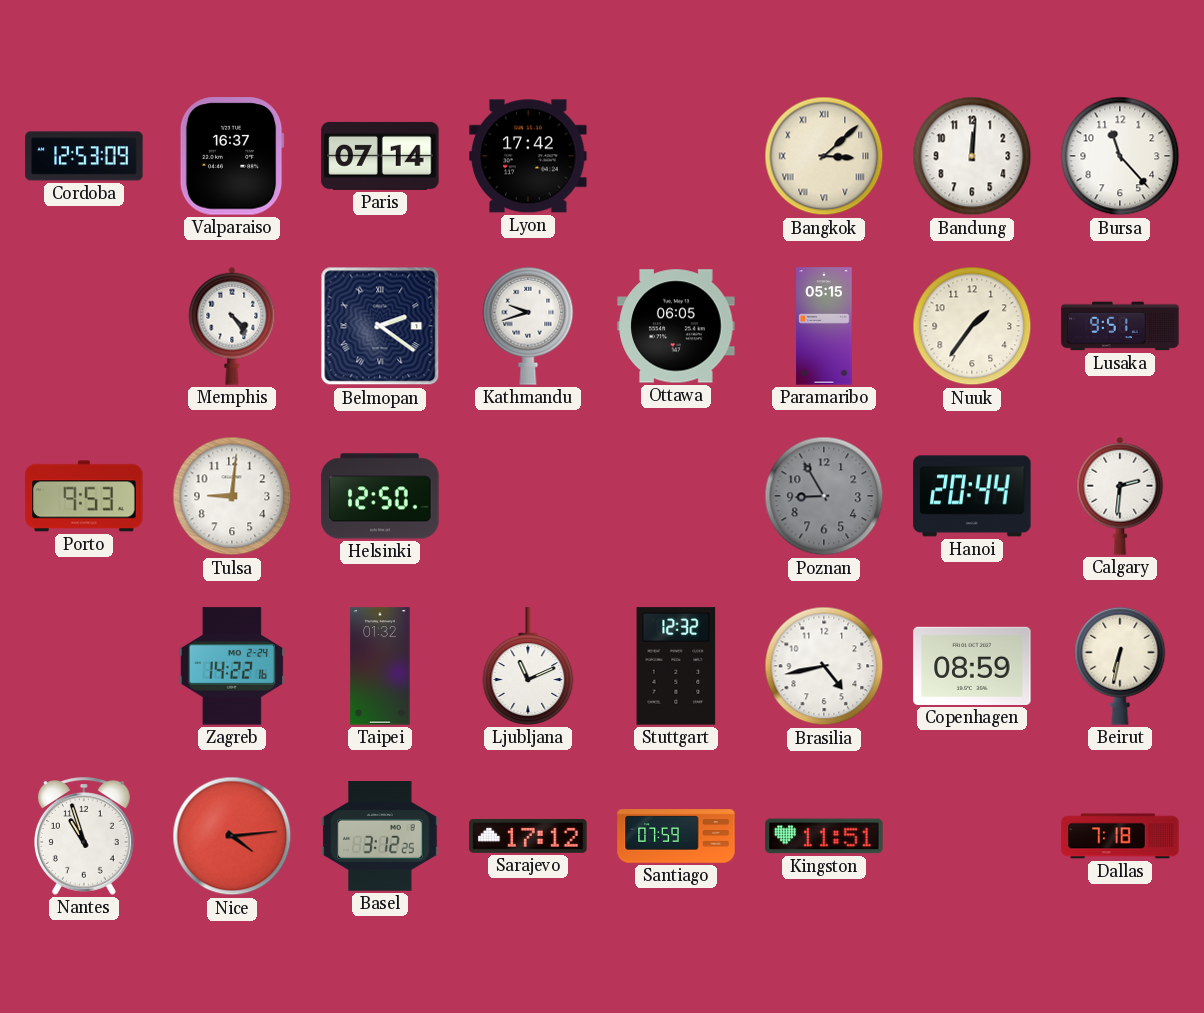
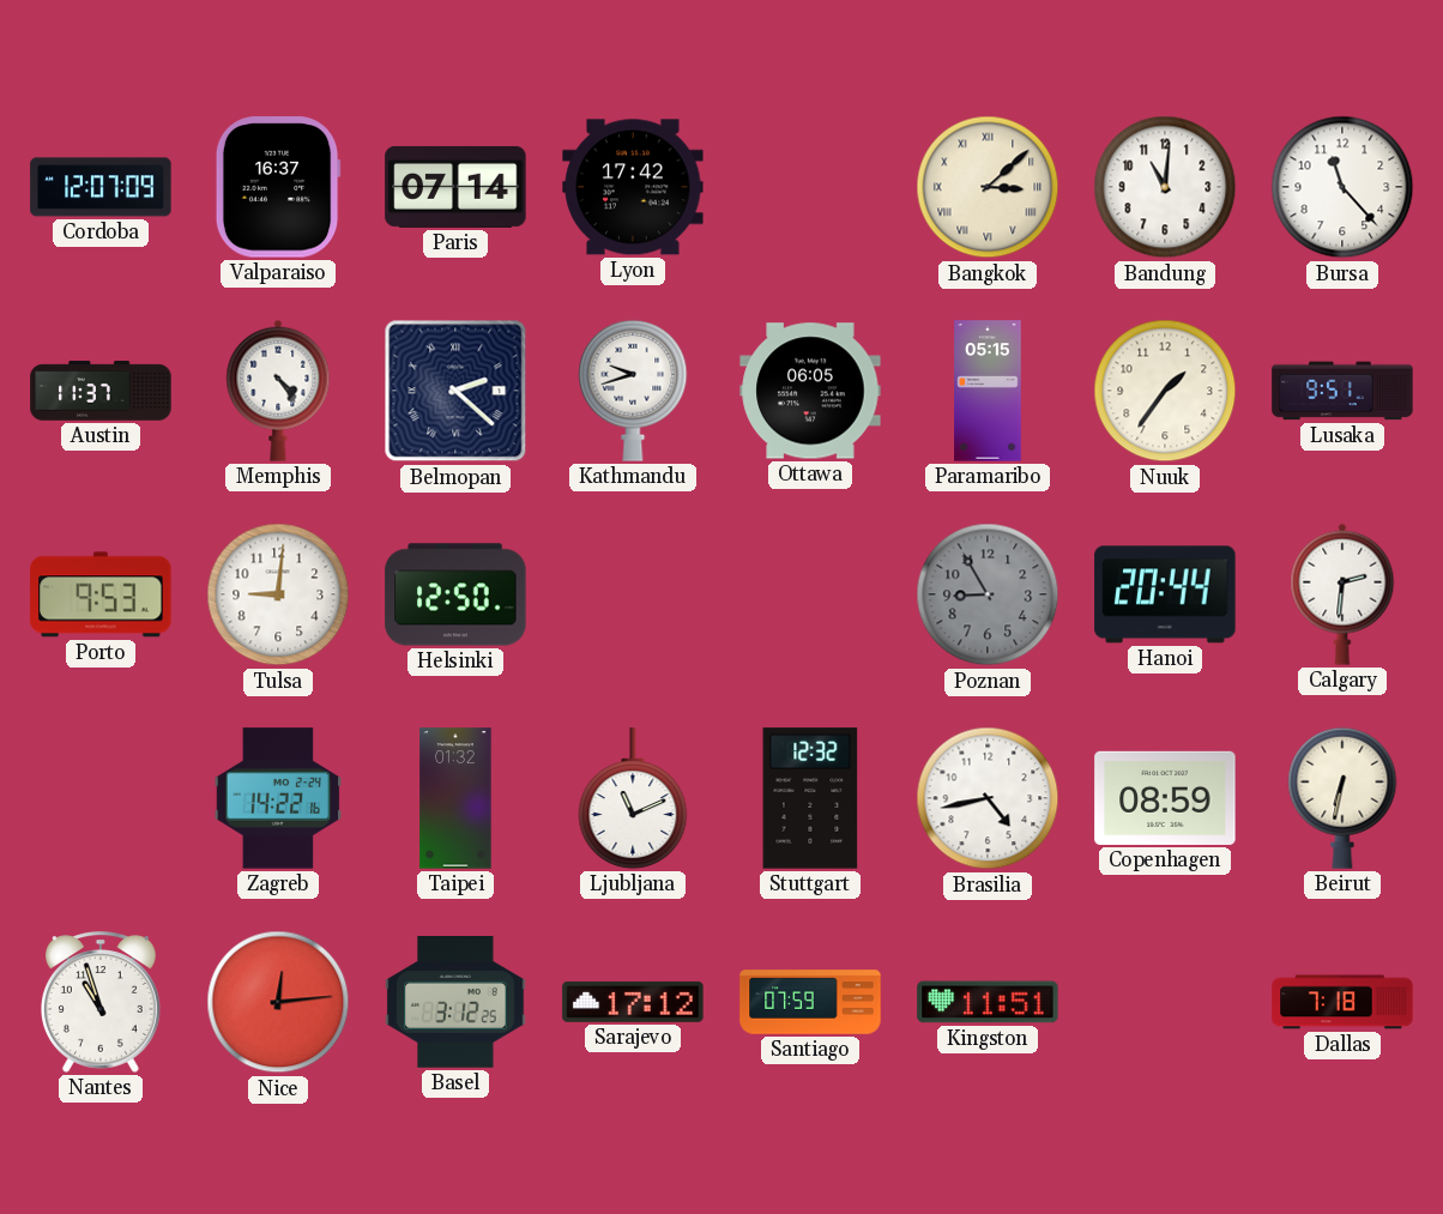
Cordoba: 12:53 -> 12:07 (101, 187)
Bandung: 12:01 -> 11:01 (1165, 187)
Austin: none -> 11:37 (101, 391)
Belmopan: 2:21 -> 2:22 (455, 391)
Nice: 4:14 -> 12:14 (278, 1002)
